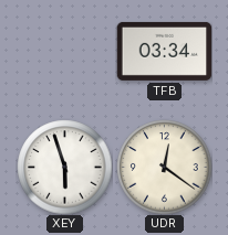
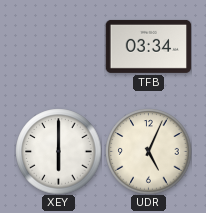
XEY: 5:57 -> 6:00 (58, 151)
UDR: 12:21 -> 5:04 (148, 151)
